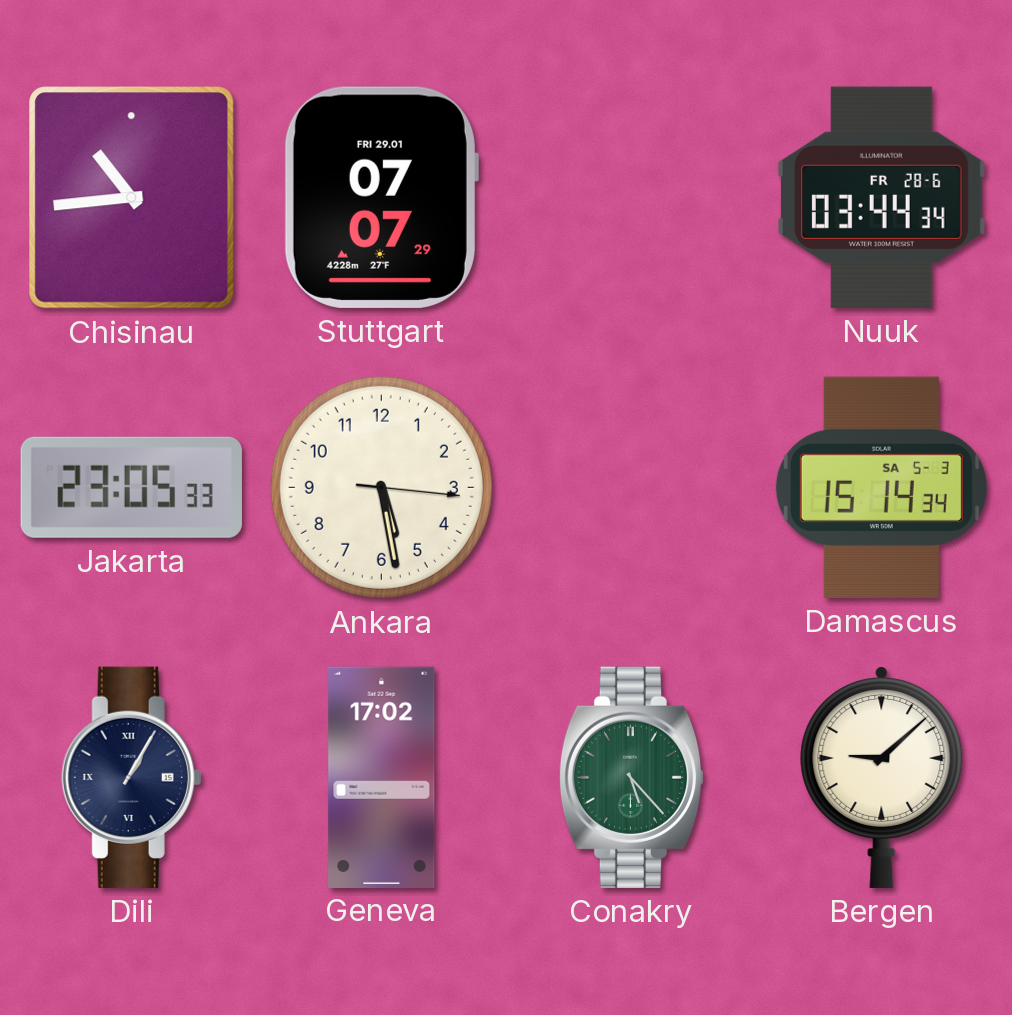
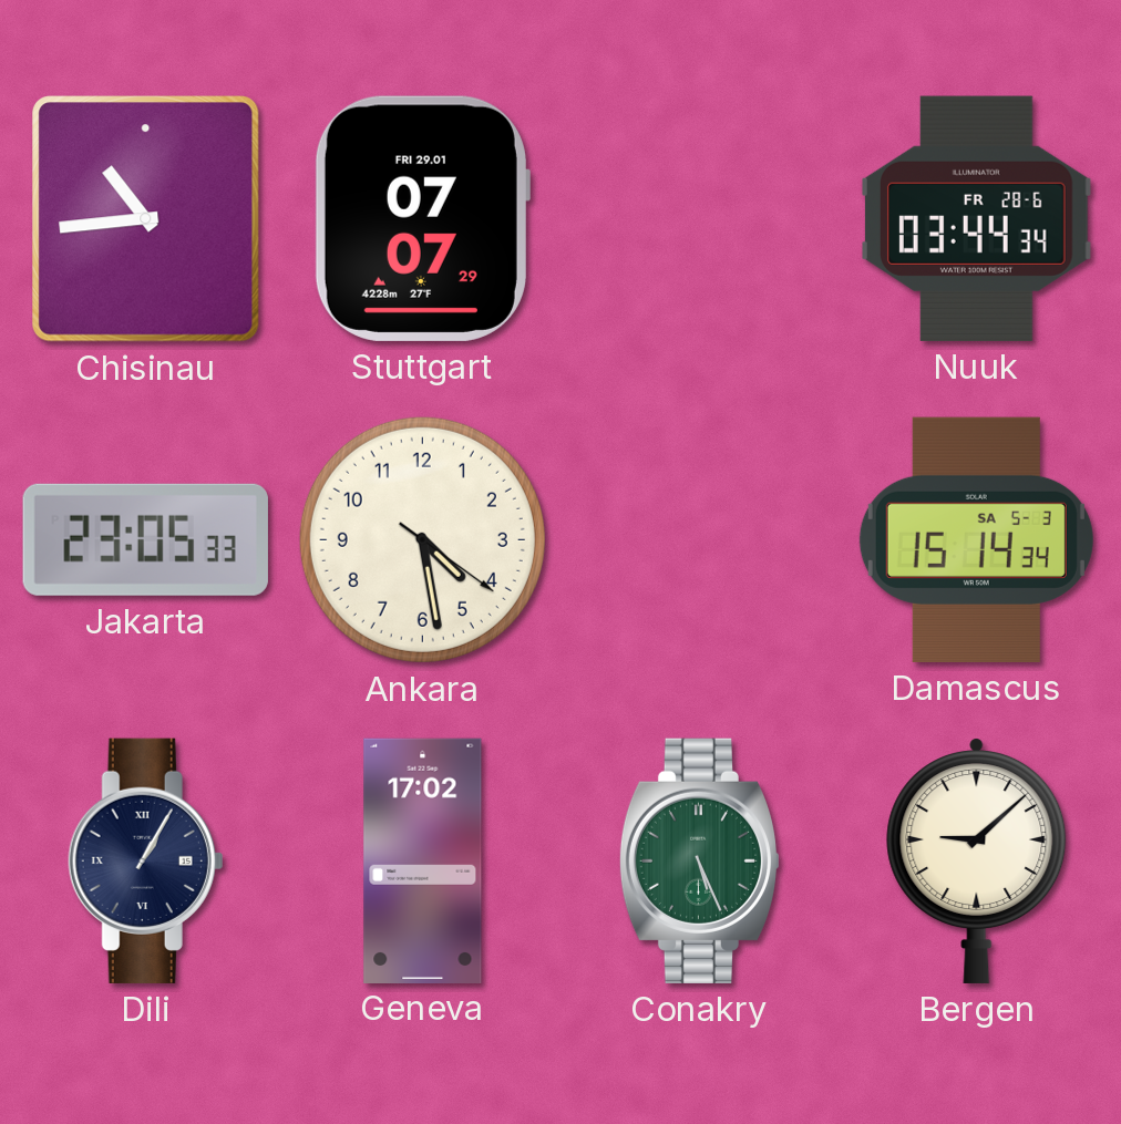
Ankara: 5:28 -> 4:28 (422, 539)
Conakry: 5:23 -> 5:26 (700, 860)
